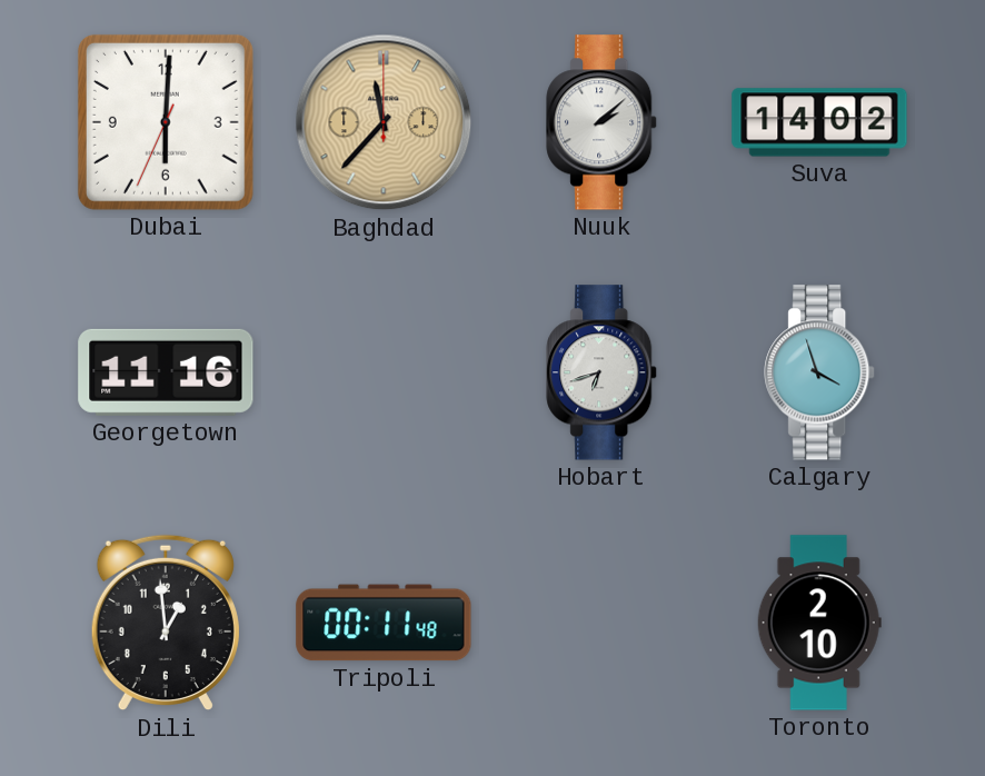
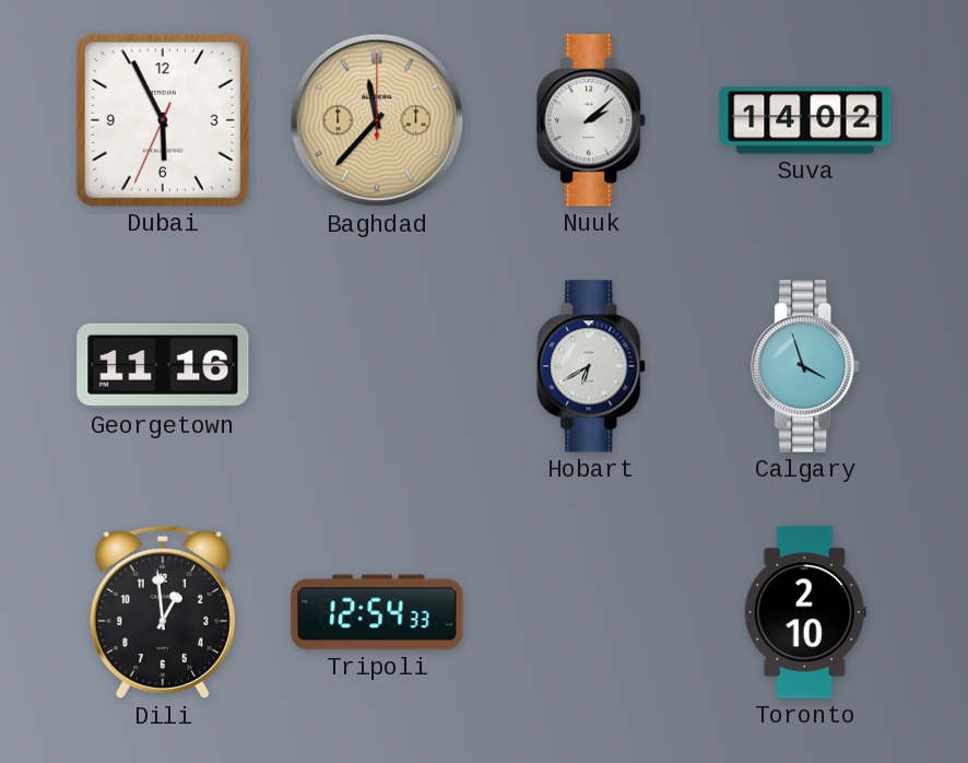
Dubai: 6:00 -> 5:55 (163, 120)
Hobart: 6:42 -> 6:40 (592, 366)
Tripoli: 00:11 -> 12:54 (377, 612)
